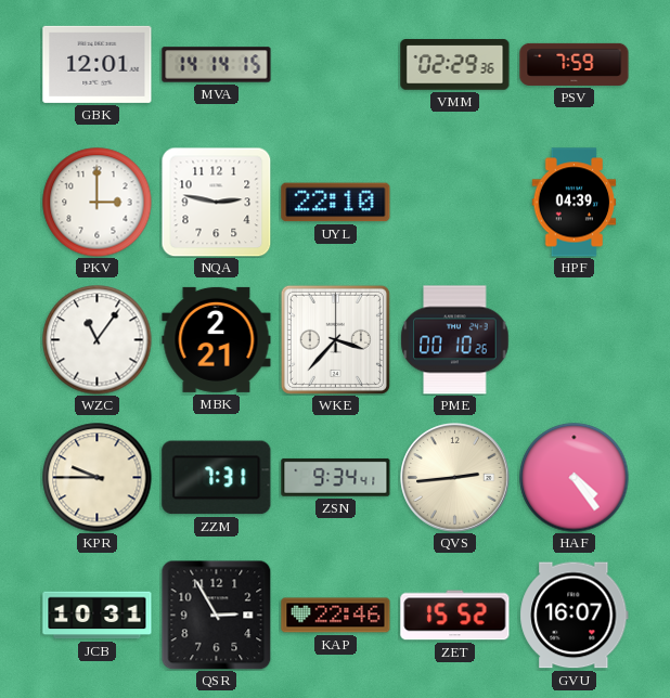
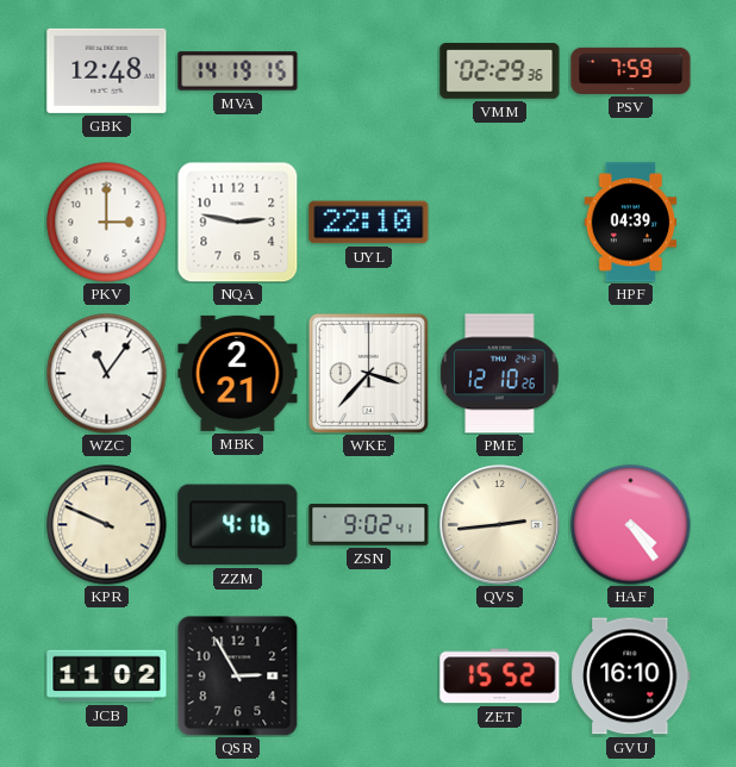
GBK: 12:01 -> 12:48 (107, 70)
MVA: 14:14 -> 14:19 (238, 71)
PME: 00:10 -> 12:10 (500, 374)
KPR: 9:45 -> 9:49 (107, 525)
ZZM: 7:31 -> 4:16 (238, 525)
ZSN: 9:34 -> 9:02 (369, 524)
JCB: 10:31 -> 11:02 (107, 676)
KAP: 22:46 -> none (336, 616)
GVU: 16:07 -> 16:10 (631, 676)
